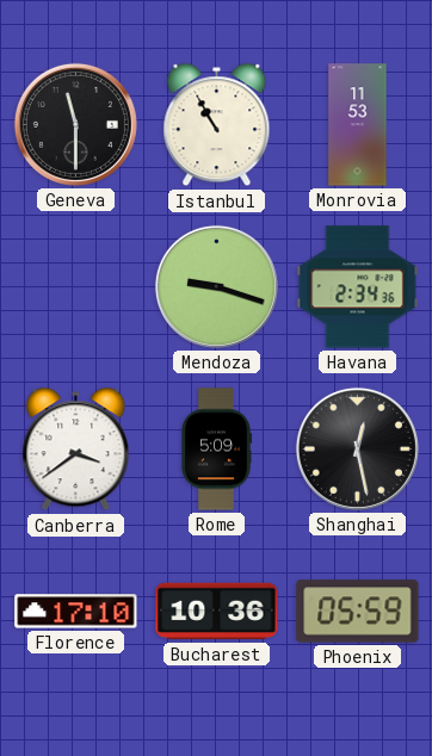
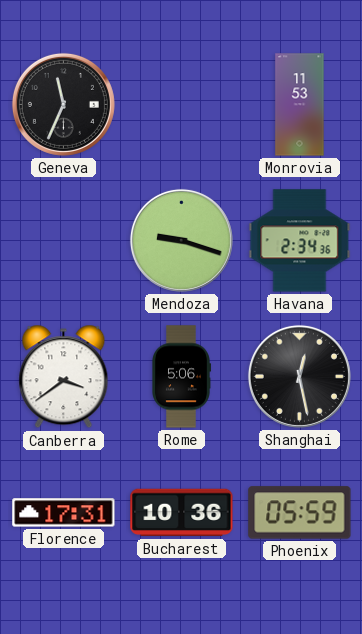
Geneva: 11:30 -> 11:34 (63, 104)
Istanbul: 10:55 -> none (217, 125)
Rome: 5:09 -> 5:06 (182, 377)
Florence: 17:10 -> 17:31 (64, 513)
